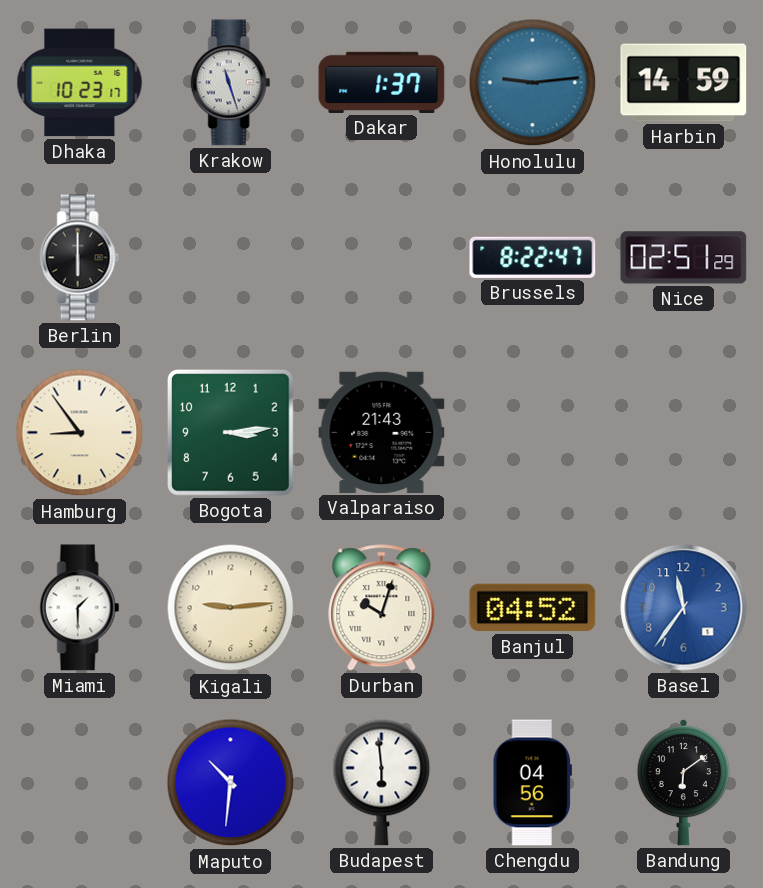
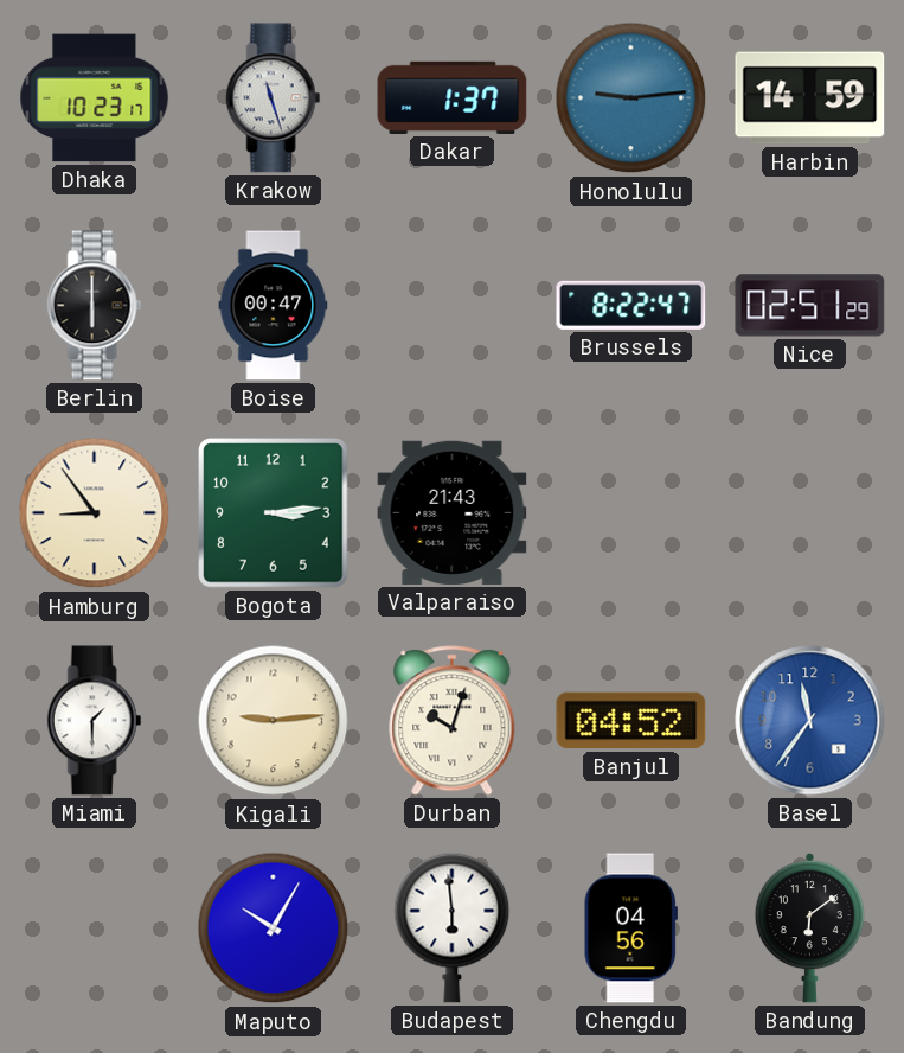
Boise: none -> 00:47 (274, 306)
Maputo: 10:31 -> 10:05 (274, 928)
